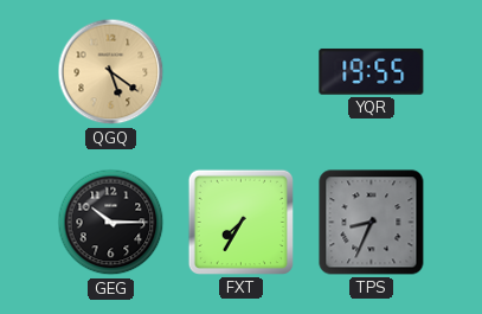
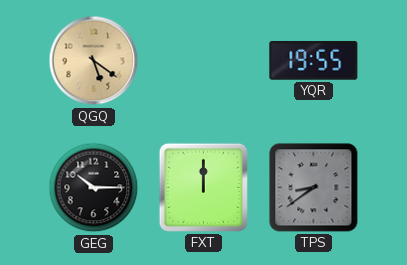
FXT: 7:35 -> 12:00 (203, 187)
TPS: 8:34 -> 8:39 (314, 188)
